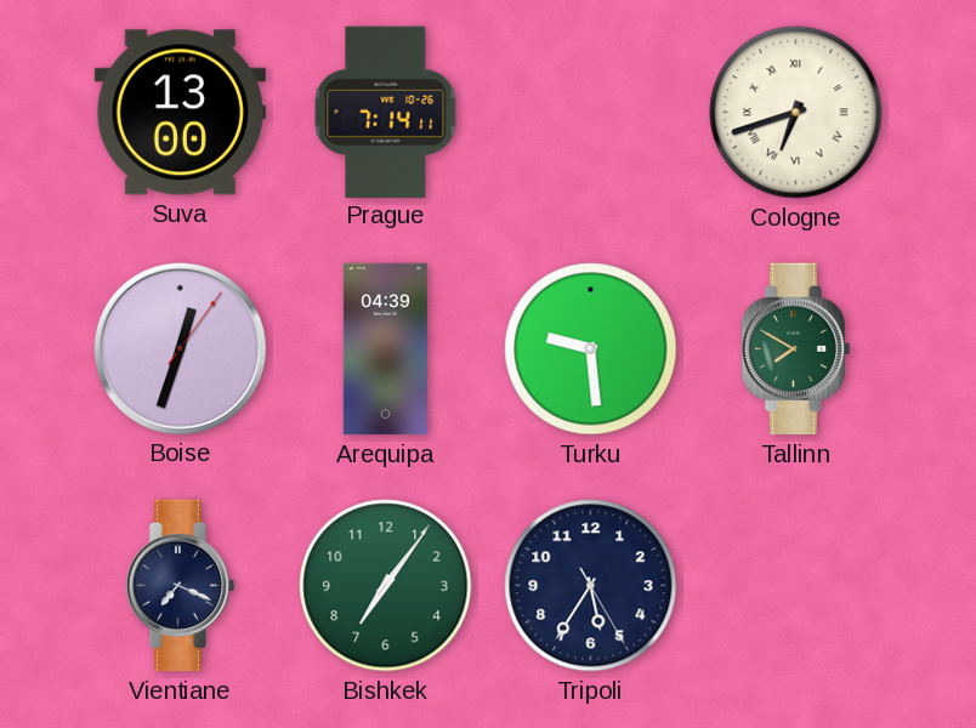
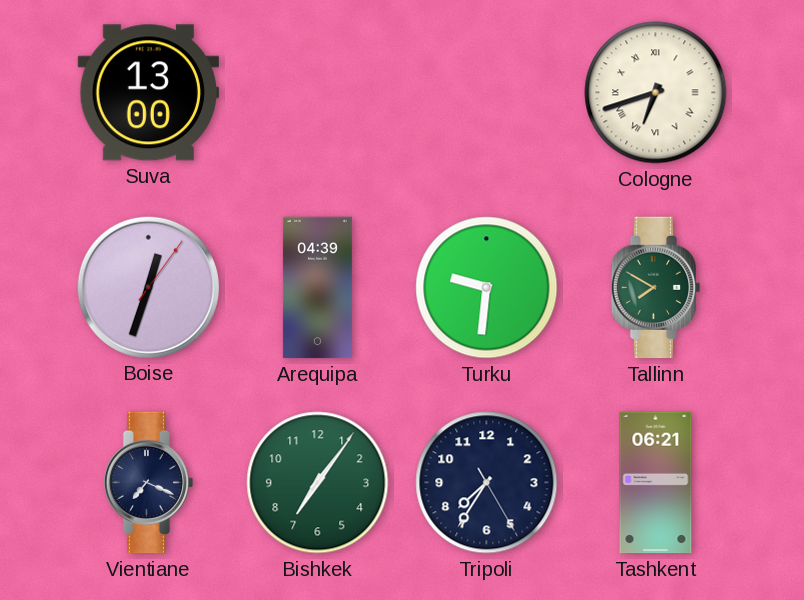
Prague: 7:14 -> none (386, 112)
Turku: 9:29 -> 9:31 (487, 288)
Tripoli: 5:35 -> 7:35 (487, 483)
Tashkent: none -> 06:21 (656, 483)
